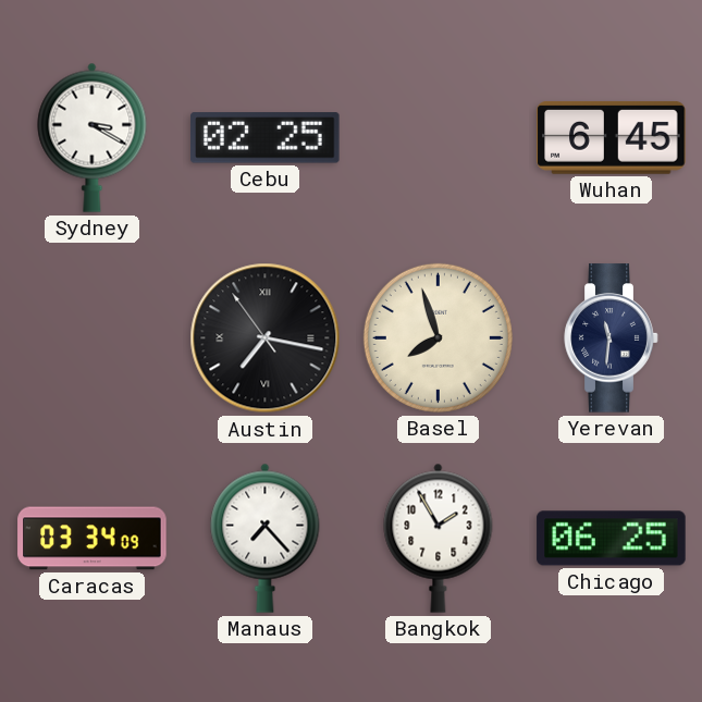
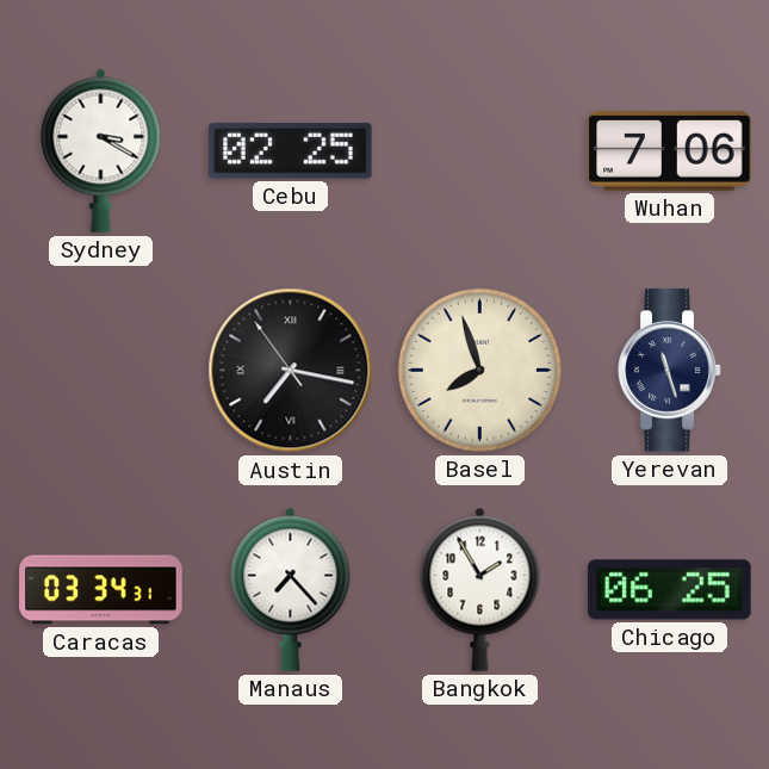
Wuhan: 6:45 -> 7:06 (670, 151)
Yerevan: 11:31 -> 11:27 (670, 371)
Caracas: 03:34:09 -> 03:34:31 (101, 590)
